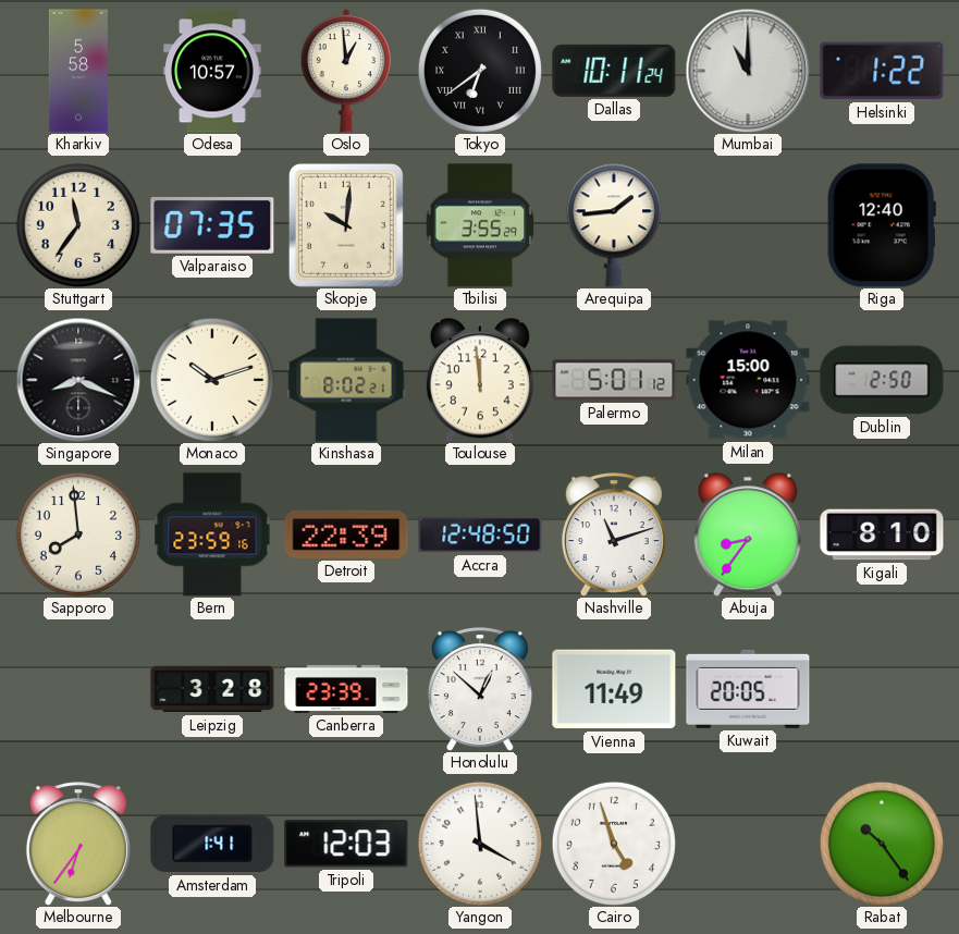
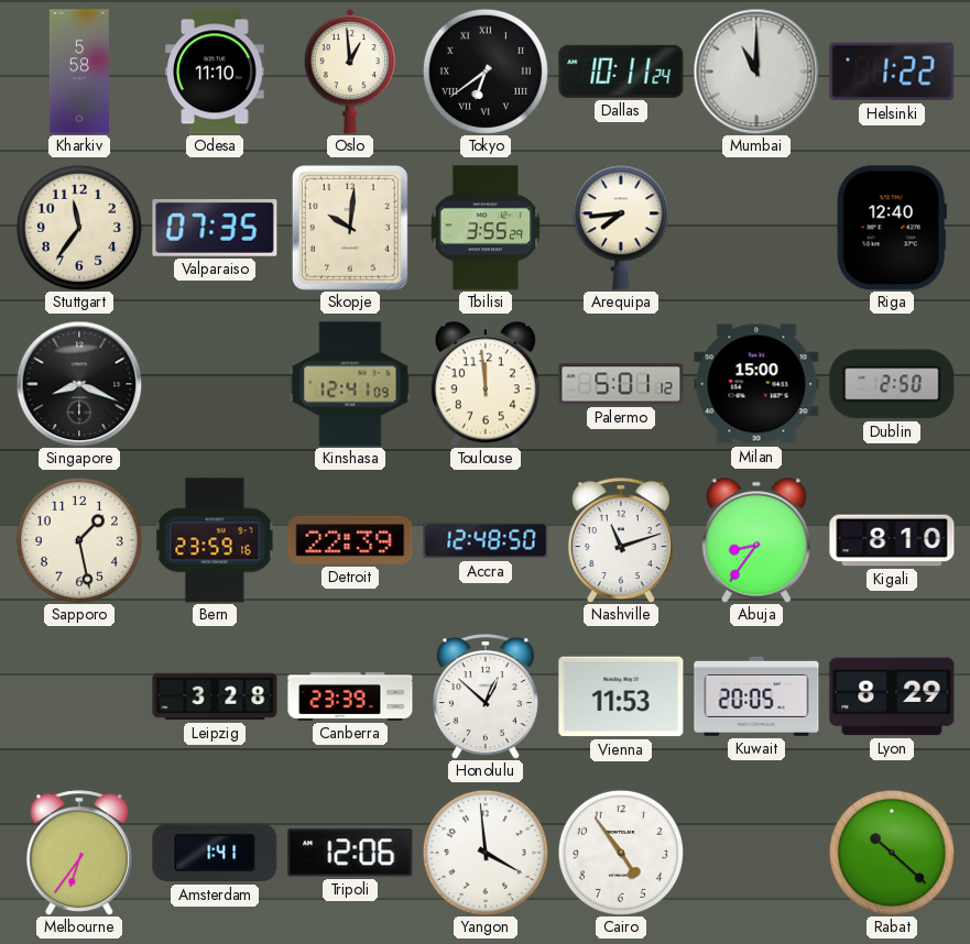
Odesa: 10:57 -> 11:10 (215, 72)
Arequipa: 1:44 -> 7:44 (621, 228)
Monaco: 10:12 -> none (212, 380)
Kinshasa: 8:02 -> 12:41 (350, 384)
Sapporo: 7:59 -> 1:28 (79, 540)
Vienna: 11:49 -> 11:53 (621, 696)
Lyon: none -> 8:29 (892, 696)
Tripoli: 12:03 -> 12:06 (350, 853)
Cairo: 4:57 -> 4:54 (621, 853)
Rabat: 10:24 -> 10:22 (892, 853)
